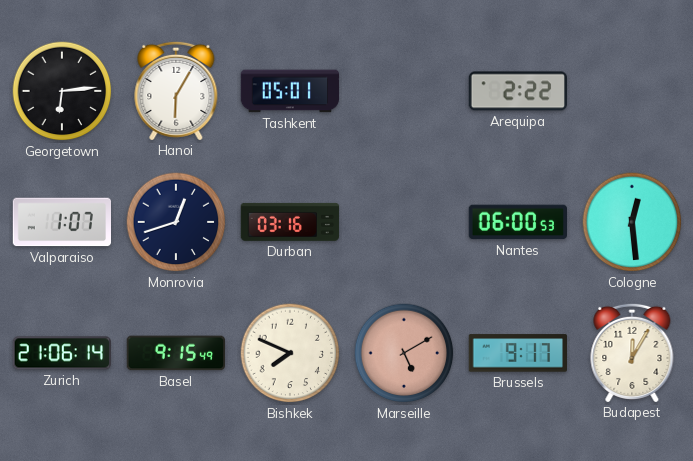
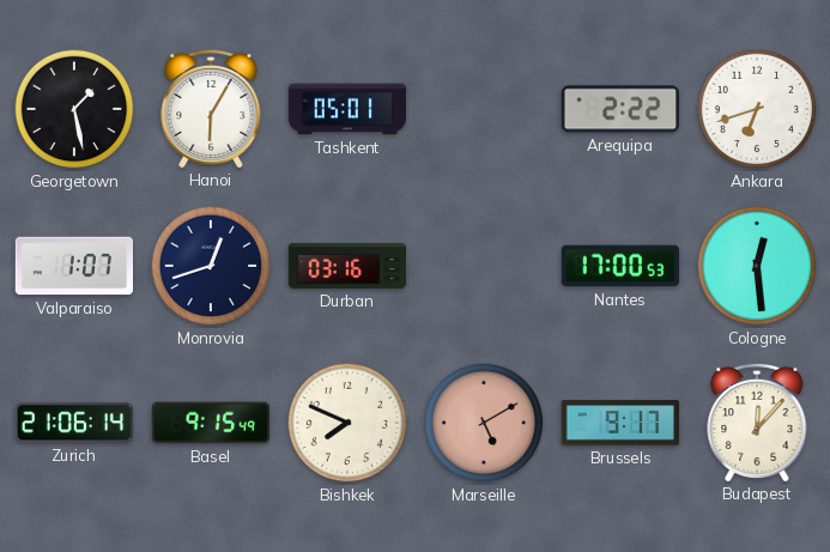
Georgetown: 6:14 -> 1:28 (74, 109)
Ankara: none -> 6:42 (757, 109)
Nantes: 06:00 -> 17:00 (619, 266)
Budapest: 12:05 -> 12:07 (757, 421)
